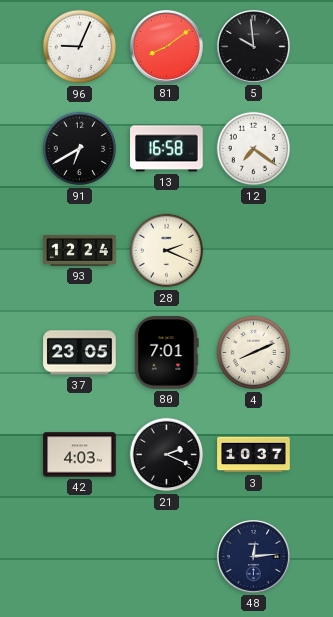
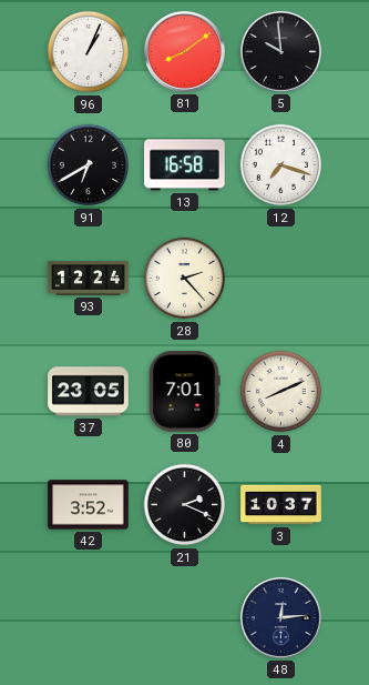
96: 9:04 -> 1:04 (89, 52)
12: 7:21 -> 7:18 (281, 165)
28: 2:19 -> 2:23 (185, 279)
42: 4:03 -> 3:52 (89, 505)
